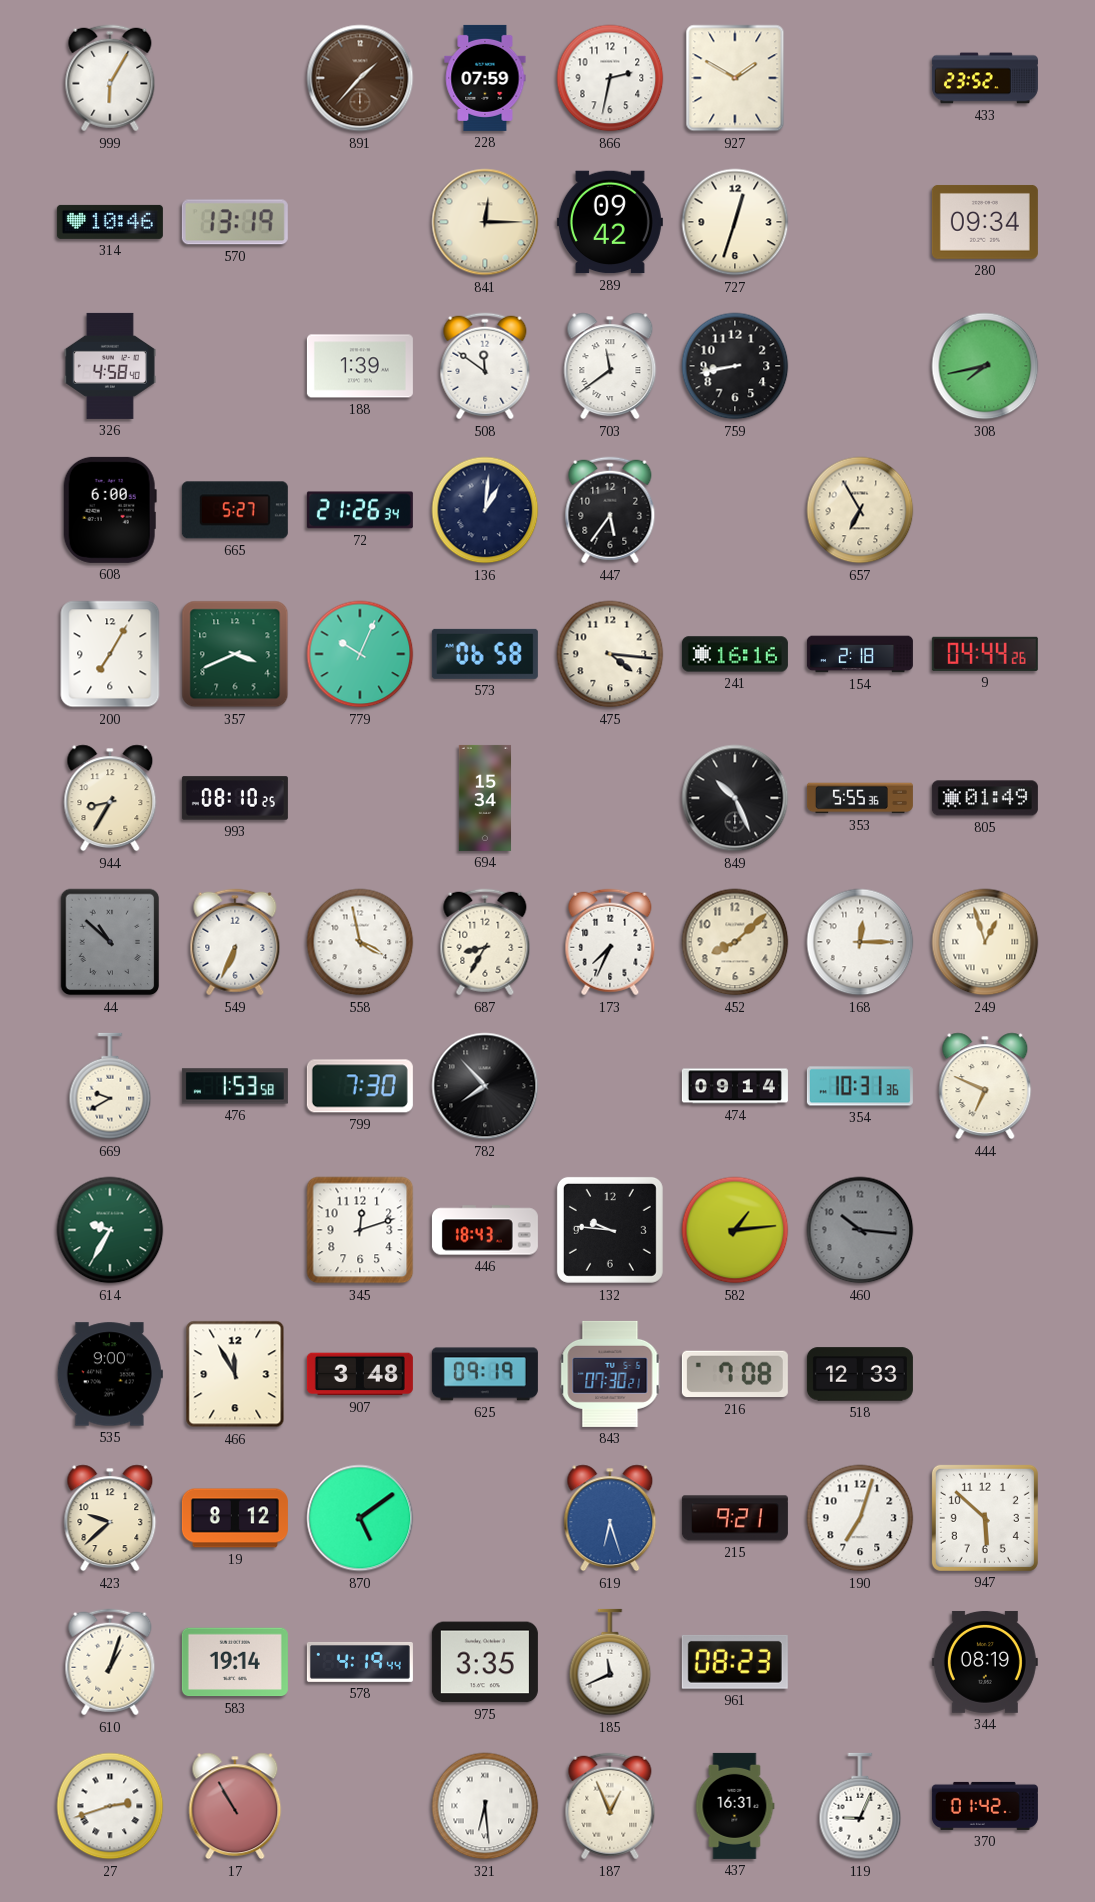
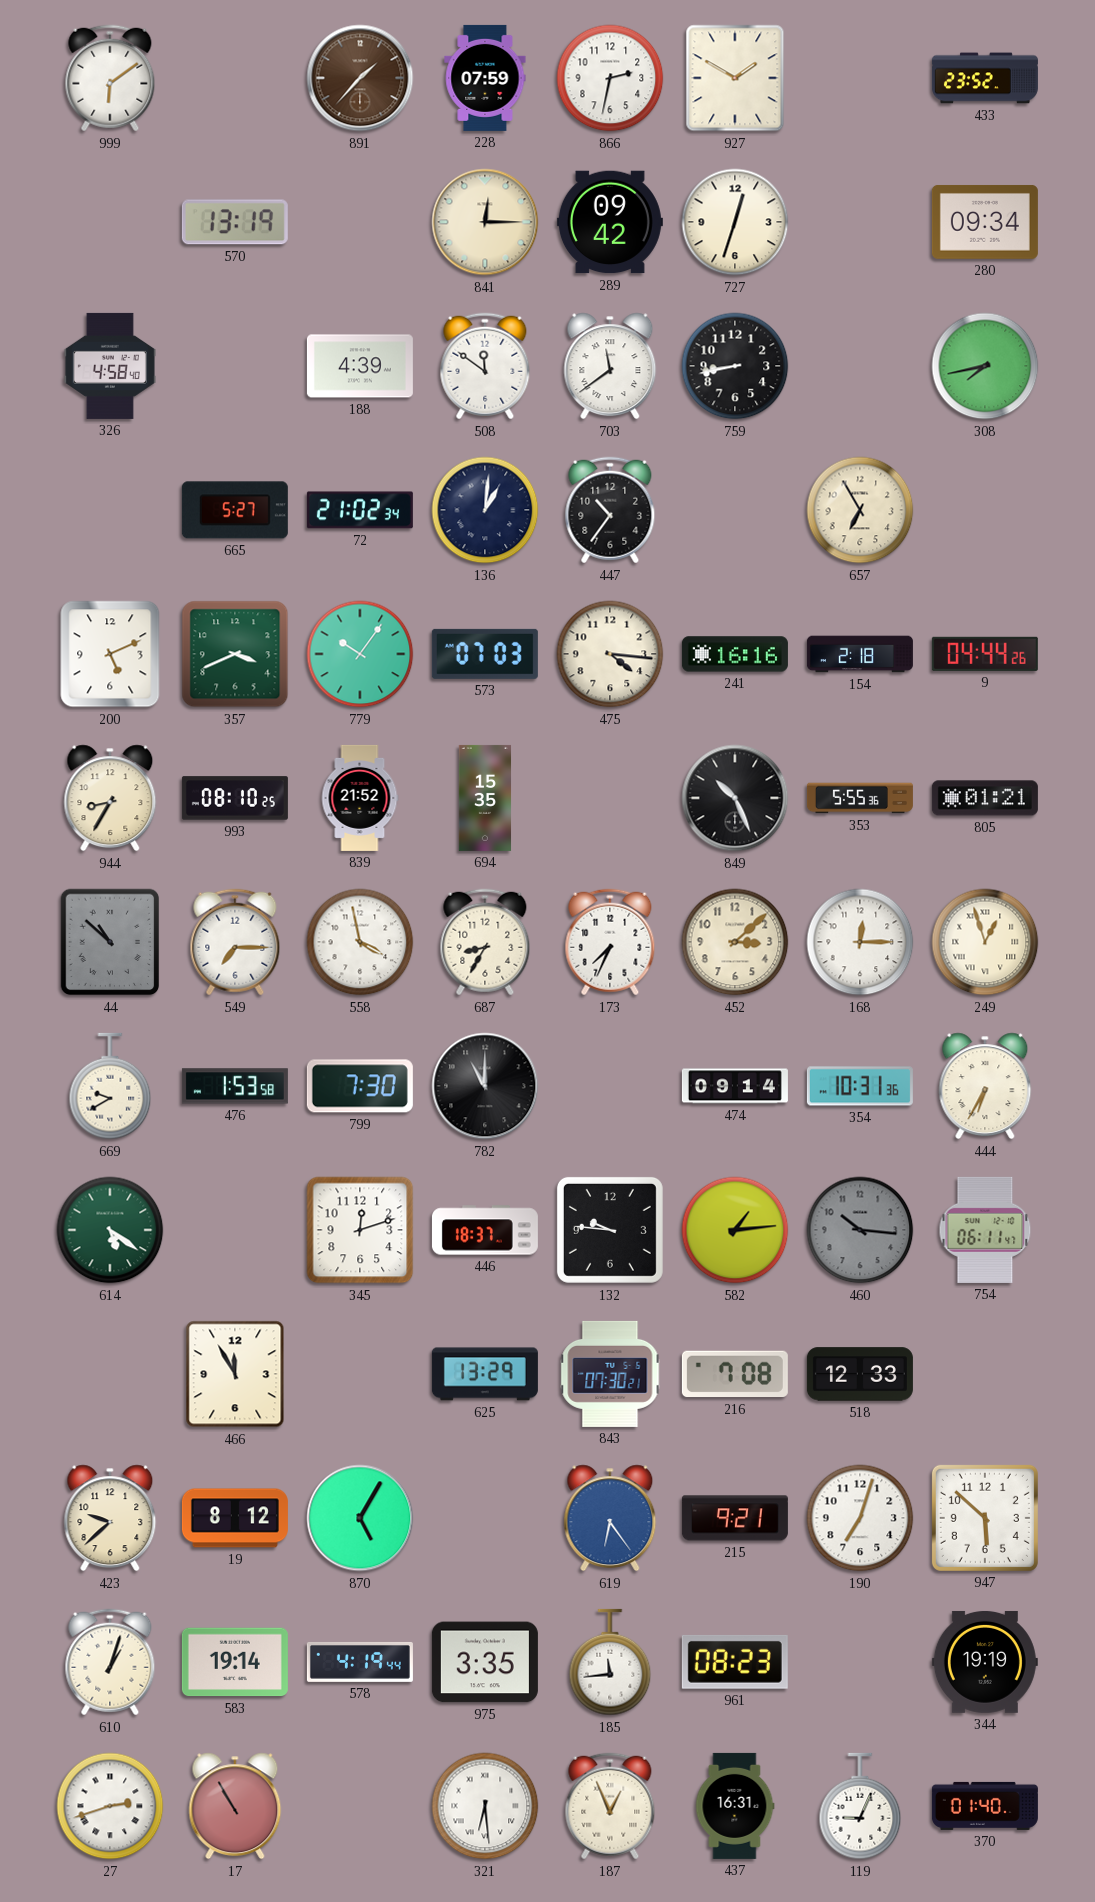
999: 6:05 -> 6:09 (110, 78)
314: 10:46 -> none (110, 222)
188: 1:39 -> 4:39 (360, 366)
608: 6:00 -> none (110, 510)
72: 21:26 -> 21:02 (360, 510)
447: 5:36 -> 10:36 (610, 510)
200: 7:05 -> 5:11 (110, 654)
779: 10:04 -> 10:06 (360, 654)
573: 06:58 -> 07:03 (485, 654)
839: none -> 21:52 (360, 798)
694: 15:34 -> 15:35 (485, 798)
805: 01:49 -> 01:21 (985, 798)
549: 6:34 -> 7:15 (235, 942)
452: 8:08 -> 3:08 (735, 942)
782: 7:53 -> 11:00 (485, 1086)
444: 6:49 -> 6:35 (985, 1086)
614: 9:35 -> 5:21 (110, 1230)
446: 18:43 -> 18:37 (485, 1230)
754: none -> 06:11 (985, 1230)
535: 9:00 -> none (110, 1374)
907: 3:48 -> none (360, 1374)
625: 09:19 -> 13:29 (485, 1374)
870: 5:09 -> 5:05 (360, 1518)
619: 6:27 -> 6:24 (610, 1518)
185: 11:41 -> 11:44 (610, 1662)
344: 08:19 -> 19:19 (985, 1662)
370: 01:42 -> 01:40 (985, 1806)
